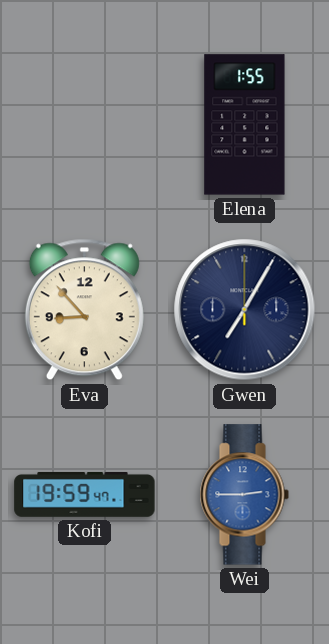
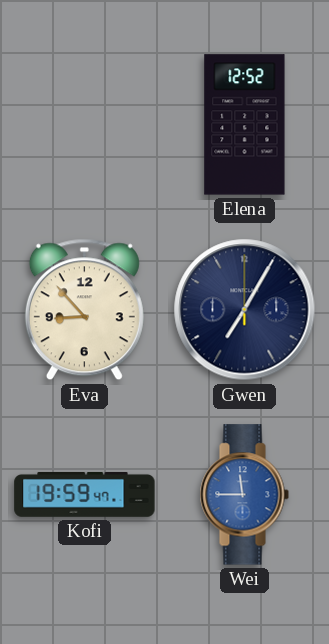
Elena: 1:55 -> 12:52 (245, 125)
Wei: 2:45 -> 11:45 (244, 495)
